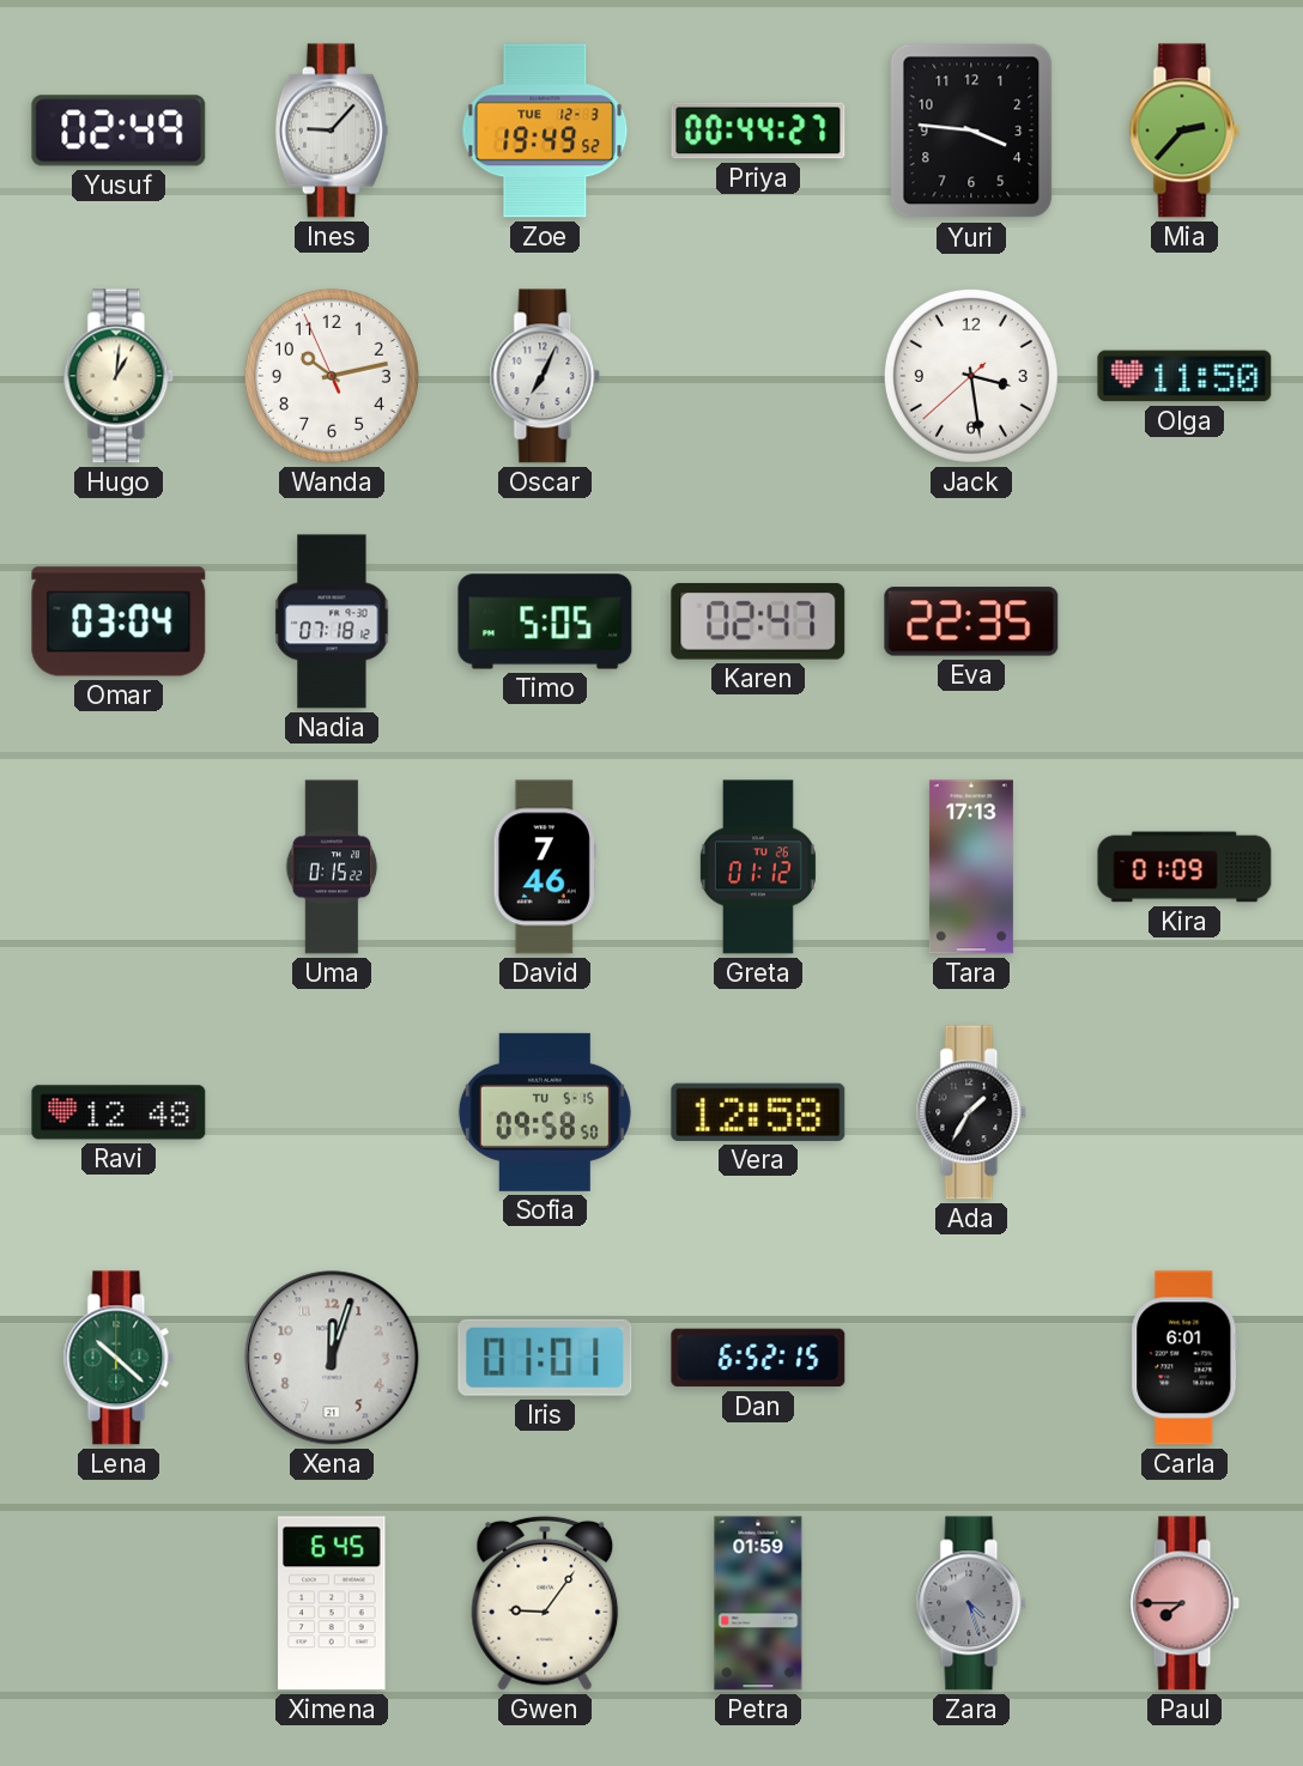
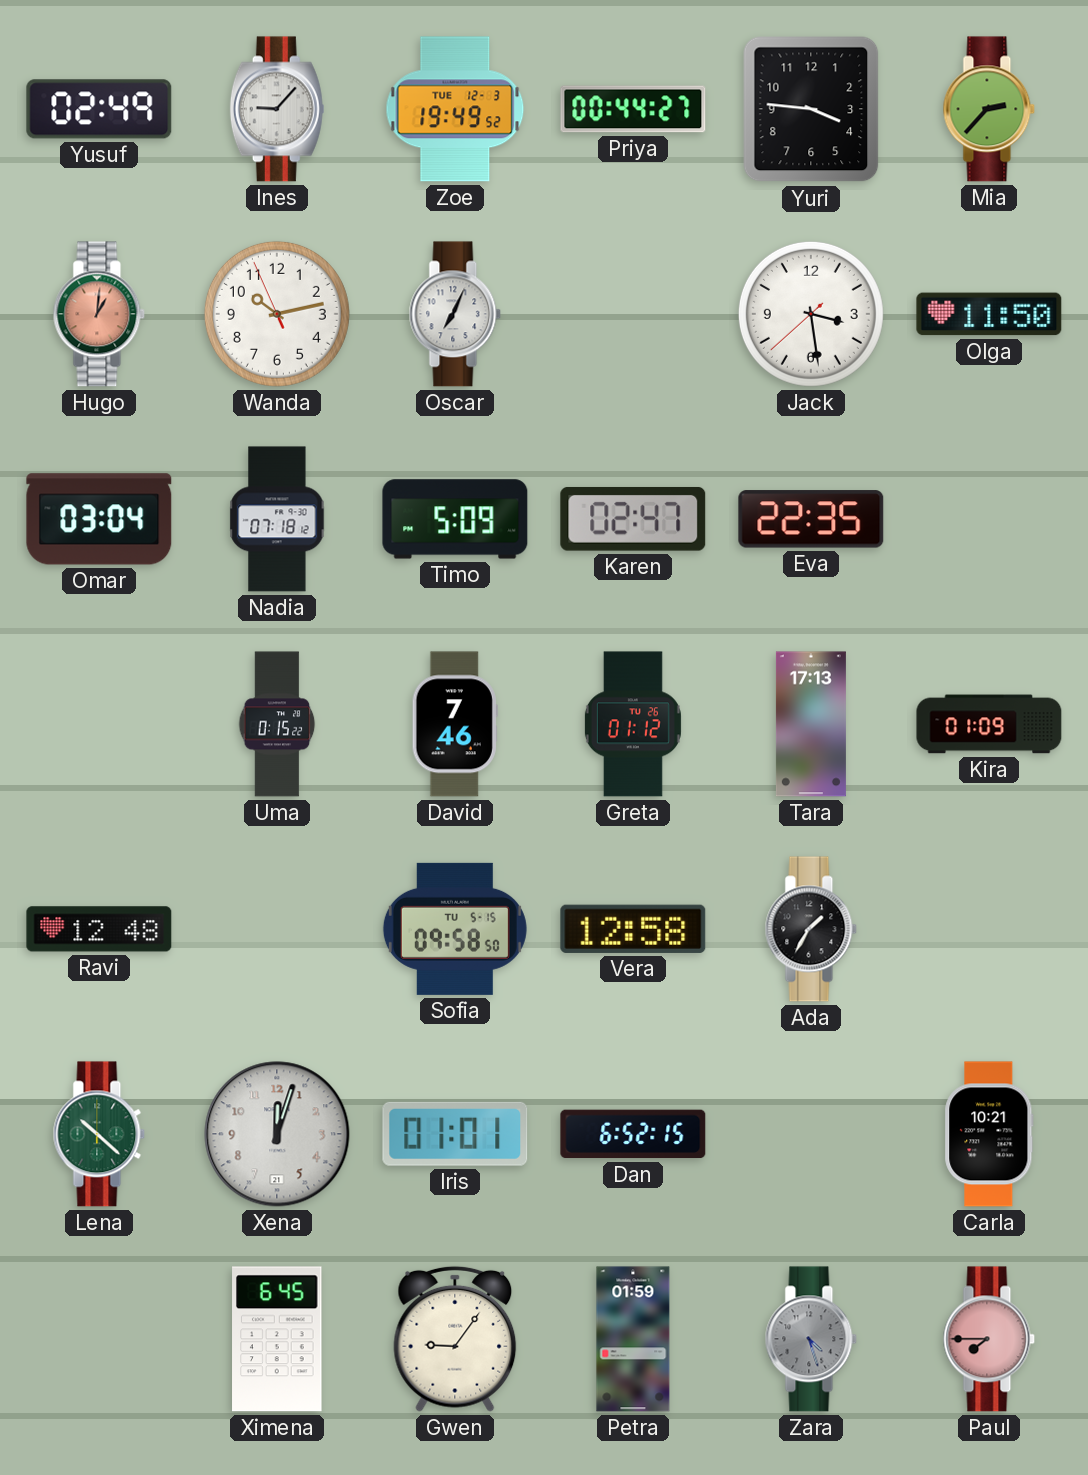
Hugo dial: cream -> salmon (99, 314)
Timo: 5:05 -> 5:09 (455, 519)
Carla: 6:01 -> 10:21 (989, 1134)
